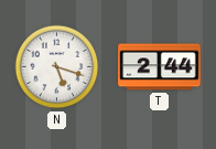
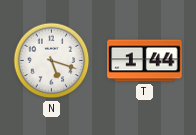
T: 2:44 -> 1:44 (145, 61)
